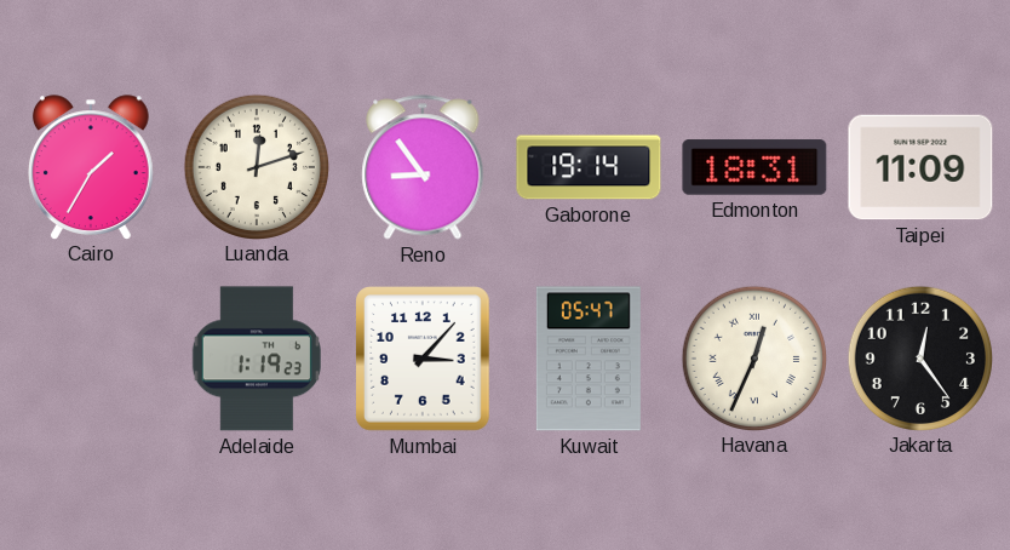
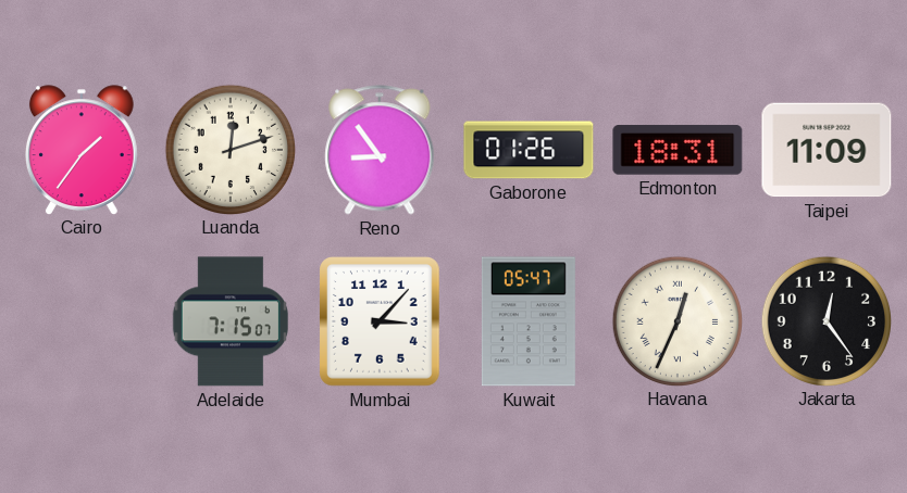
Cairo: 1:35 -> 1:36 (82, 150)
Gaborone: 19:14 -> 01:26 (529, 150)
Adelaide: 1:19 -> 7:15 (231, 321)
